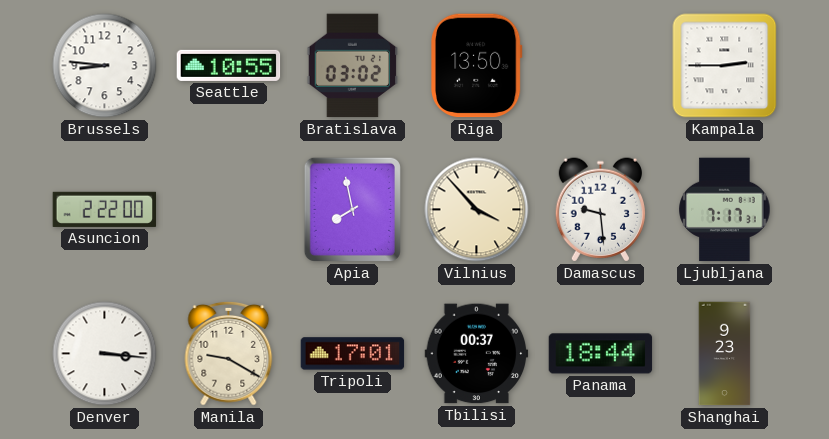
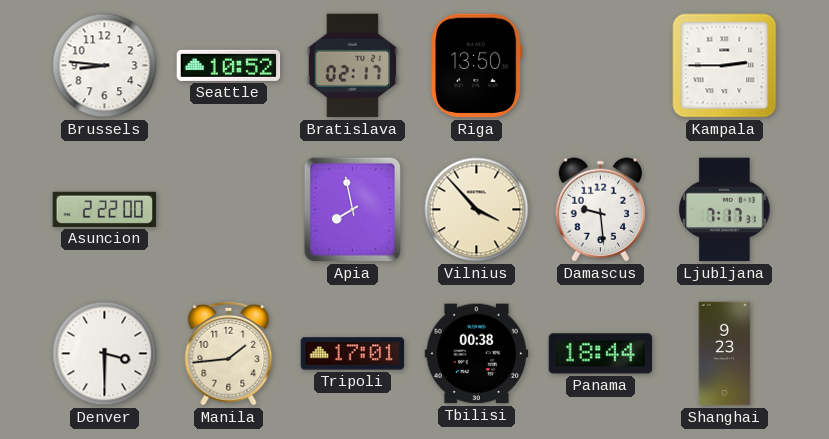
Seattle: 10:55 -> 10:52 (229, 65)
Bratislava: 03:02 -> 02:17 (353, 66)
Denver: 3:16 -> 3:30 (105, 354)
Manila: 9:20 -> 1:44 (229, 353)
Tbilisi: 00:37 -> 00:38 (477, 354)
